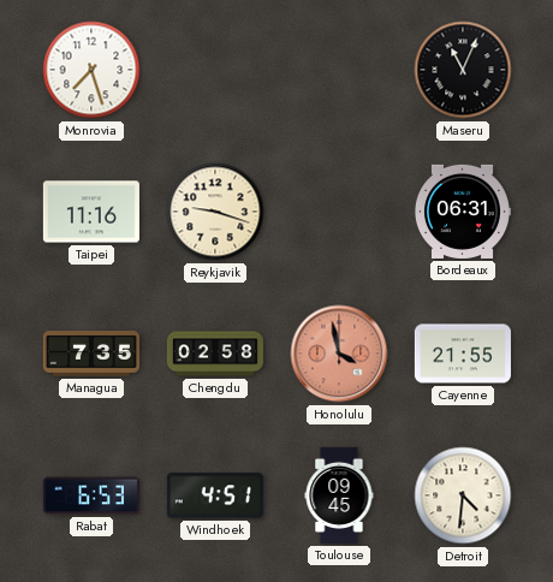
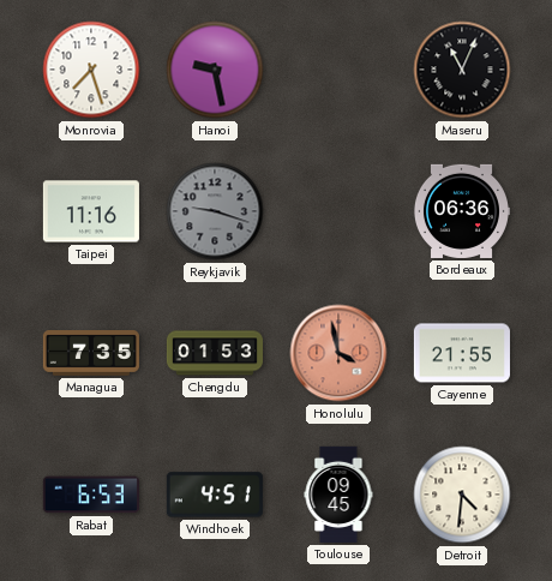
Hanoi: none -> 9:28 (215, 70)
Reykjavik dial: cream -> grey (215, 211)
Bordeaux: 06:31 -> 06:36 (461, 211)
Chengdu: 02:58 -> 01:53 (215, 353)
